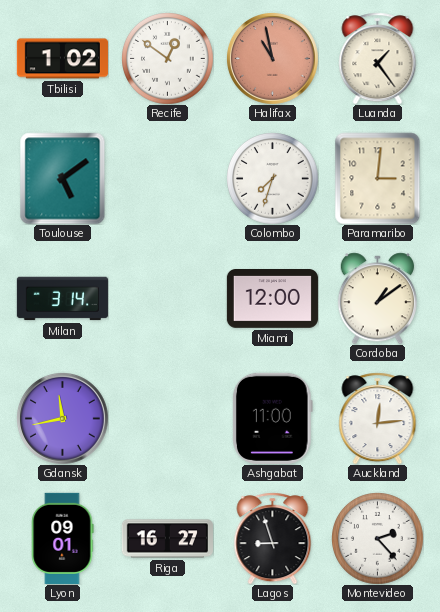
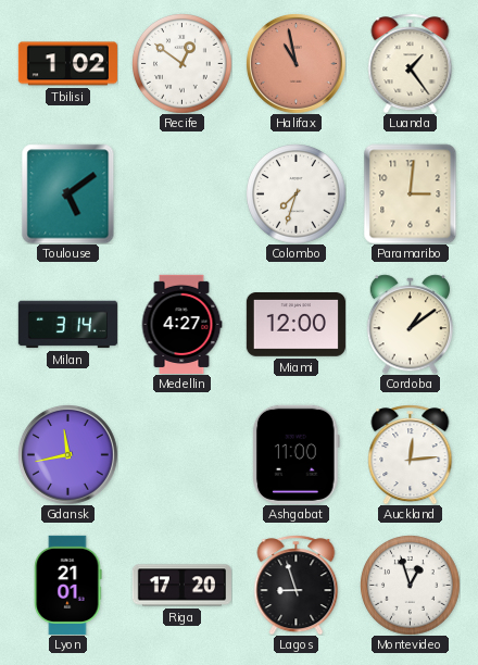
Medellin: none -> 4:27 (181, 324)
Lyon: 09:01 -> 21:01 (68, 585)
Riga: 16:27 -> 17:20 (181, 586)
Montevideo: 2:23 -> 12:57 (411, 586)
